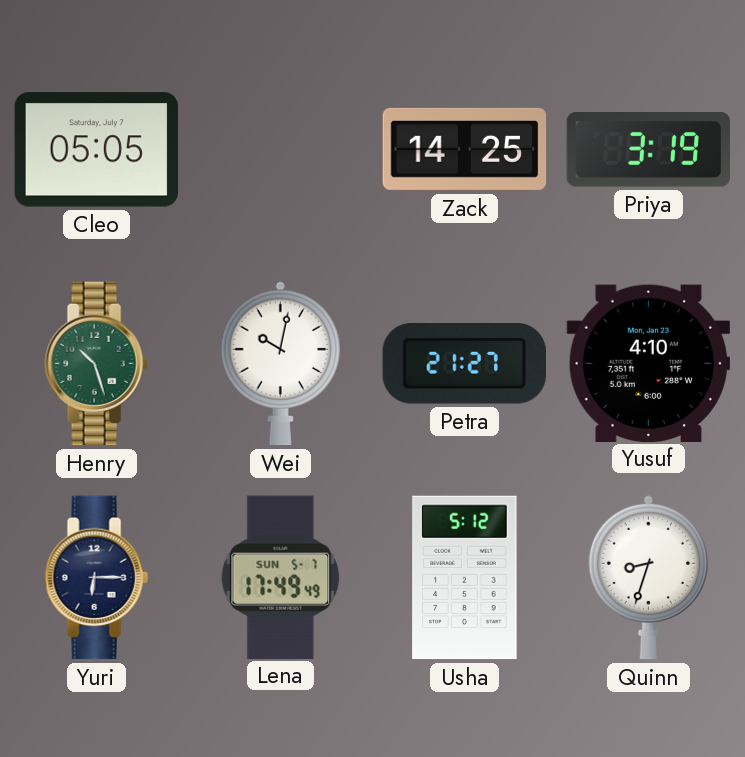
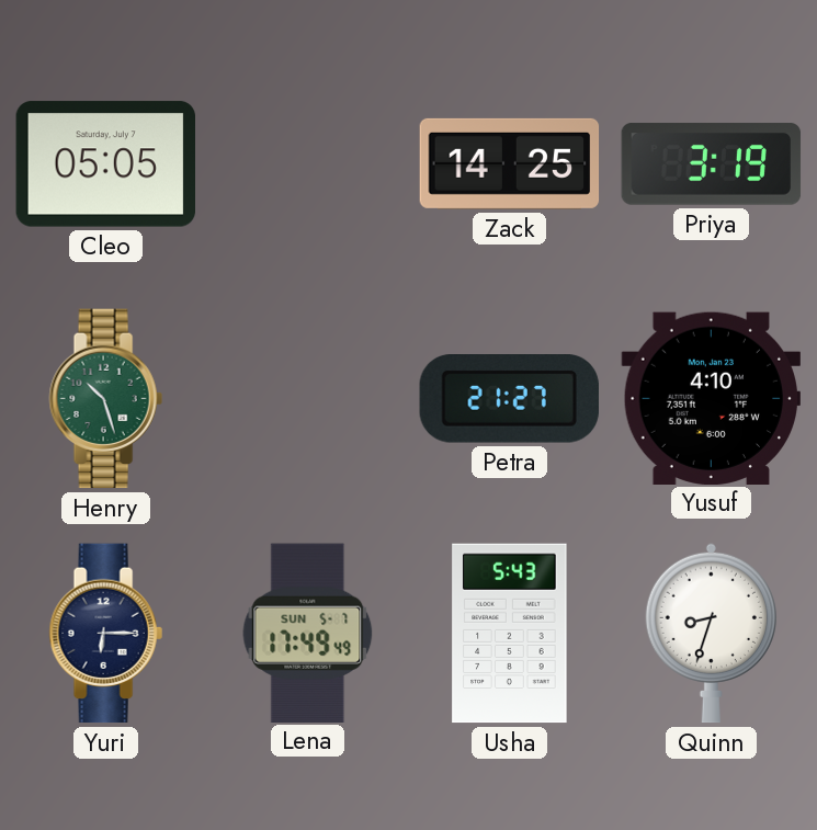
Wei: 10:02 -> none (280, 363)
Usha: 5:12 -> 5:43 (510, 634)
